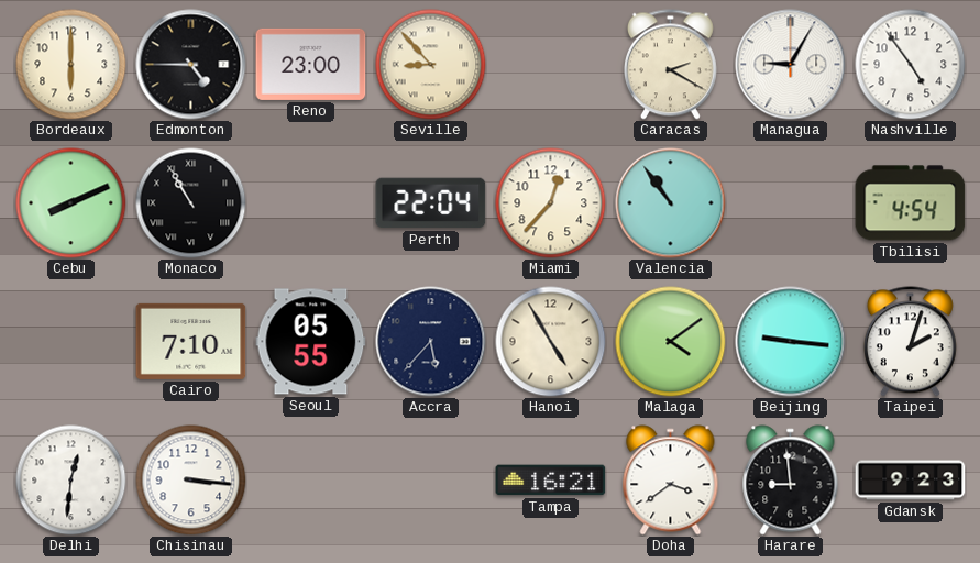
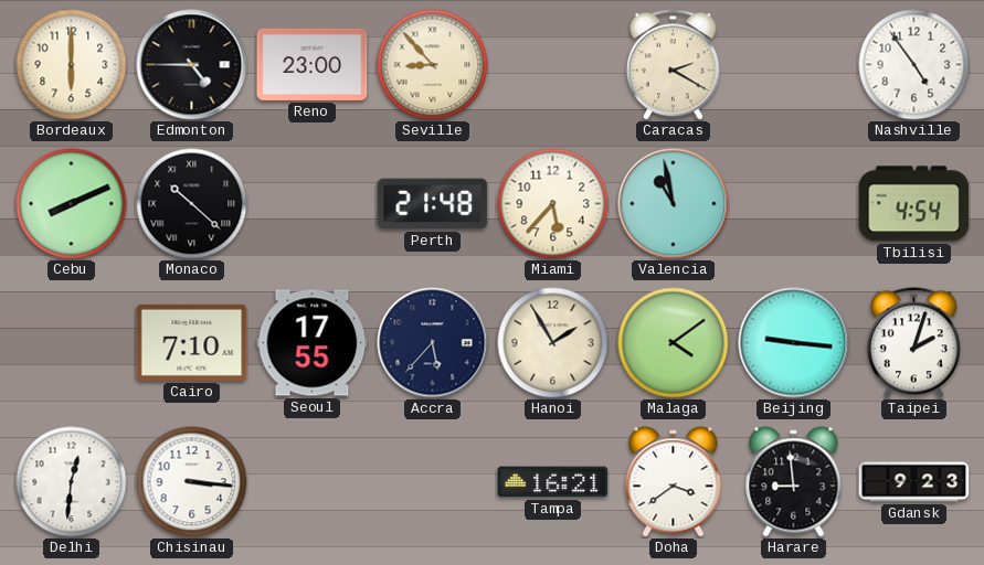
Managua: 9:05 -> none (791, 65)
Monaco: 10:55 -> 10:22 (192, 204)
Perth: 22:04 -> 21:48 (433, 204)
Miami: 12:37 -> 5:37 (553, 204)
Valencia: 10:54 -> 10:58 (674, 204)
Seoul: 05:55 -> 17:55 (313, 343)
Hanoi: 4:55 -> 1:55 (553, 343)
